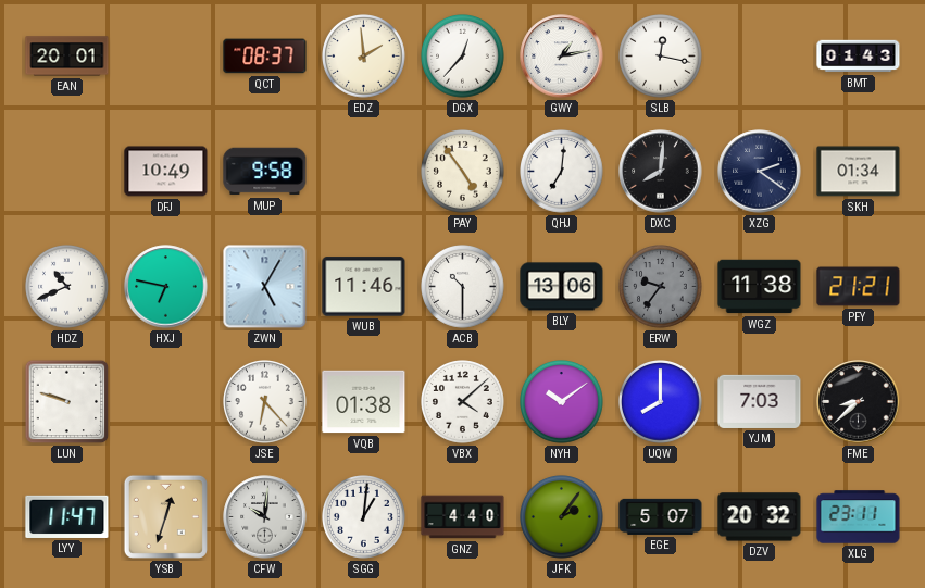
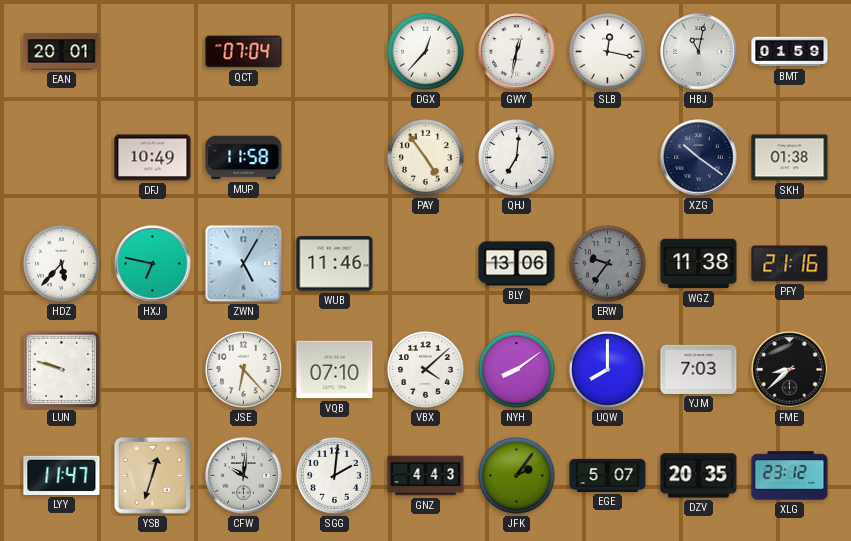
QCT: 08:37 -> 07:04 (244, 52)
EDZ: 1:59 -> none (364, 57)
GWY: 1:13 -> 12:32 (517, 52)
HBJ: none -> 11:02 (699, 52)
BMT: 01:43 -> 01:59 (790, 52)
MUP: 9:58 -> 11:58 (244, 158)
DXC: 8:01 -> none (661, 172)
XZG: 2:21 -> 10:21 (699, 158)
SKH: 01:34 -> 01:38 (790, 158)
HDZ: 10:41 -> 5:37 (62, 264)
ACB: 10:30 -> none (463, 287)
PFY: 21:21 -> 21:16 (790, 264)
VQB: 01:38 -> 07:10 (335, 370)
NYH: 10:09 -> 8:09 (517, 370)
SGG: 1:01 -> 2:01 (335, 476)
GNZ: 4:40 -> 4:43 (426, 476)
DZV: 20:32 -> 20:35 (699, 476)
XLG: 23:11 -> 23:12 (790, 476)
